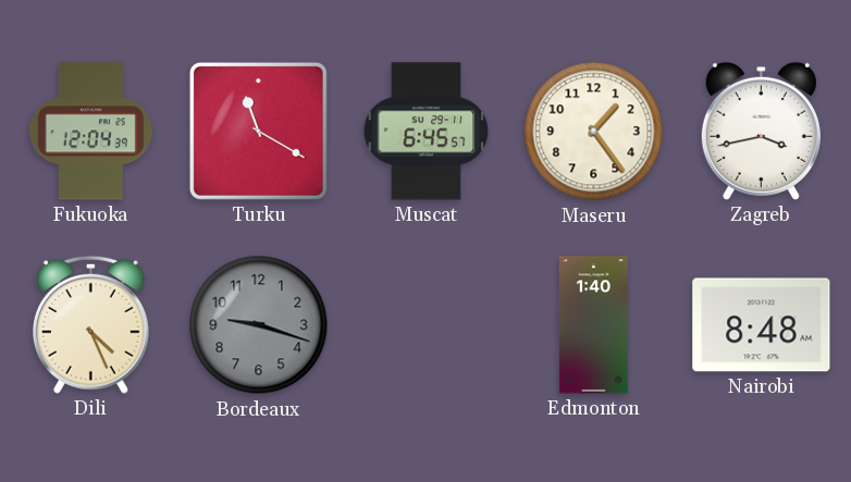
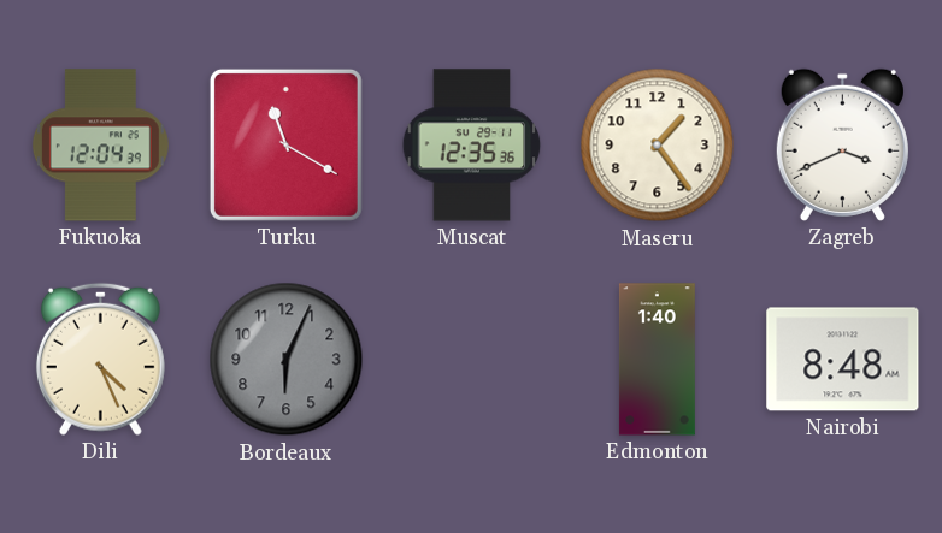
Muscat: 6:45 -> 12:35 (472, 146)
Zagreb: 3:43 -> 3:41 (842, 144)
Bordeaux: 9:18 -> 6:04 (287, 360)
